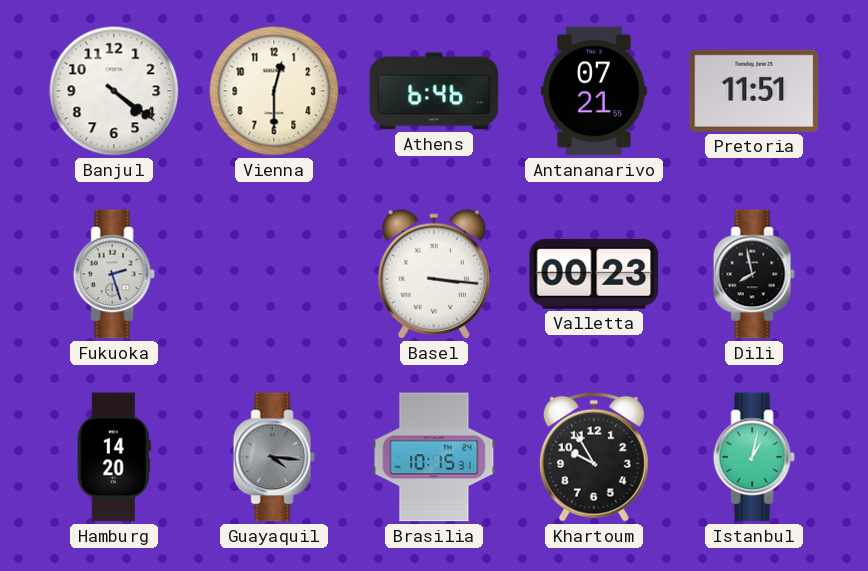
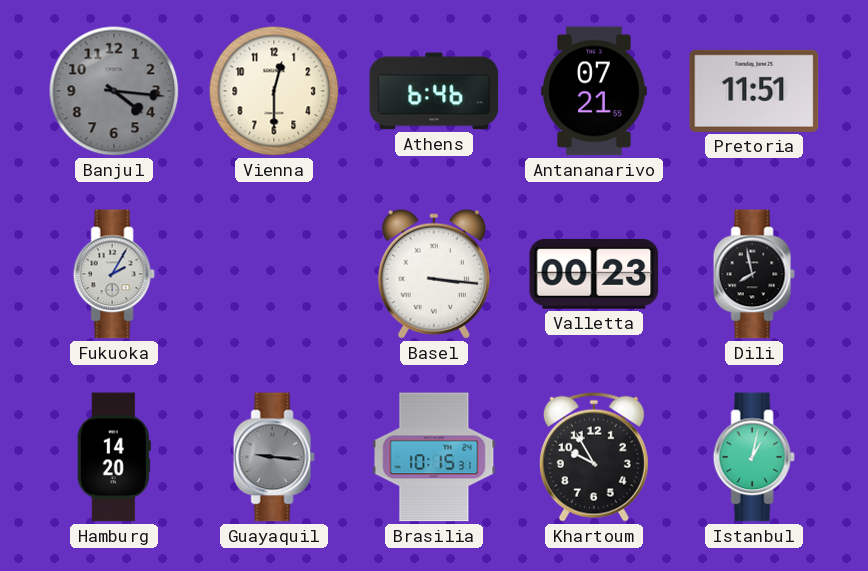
Banjul: 4:21 -> 4:16 (114, 91)
Banjul dial: white -> grey (114, 91)
Fukuoka: 2:27 -> 2:05 (114, 274)
Guayaquil: 4:16 -> 9:16 (274, 457)
